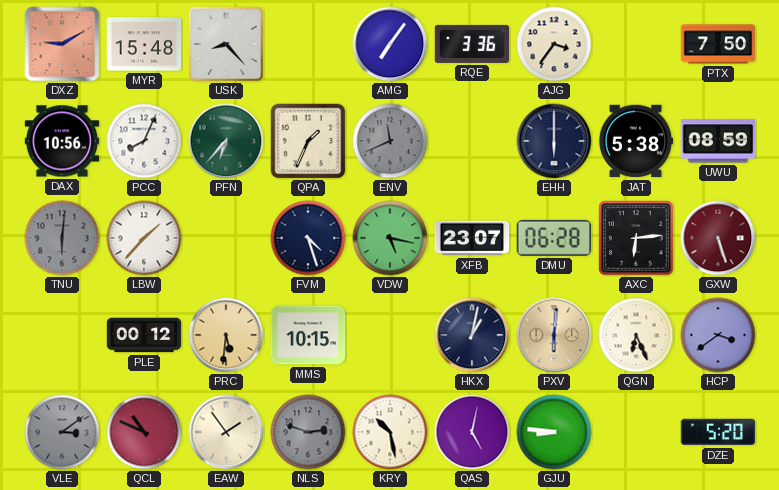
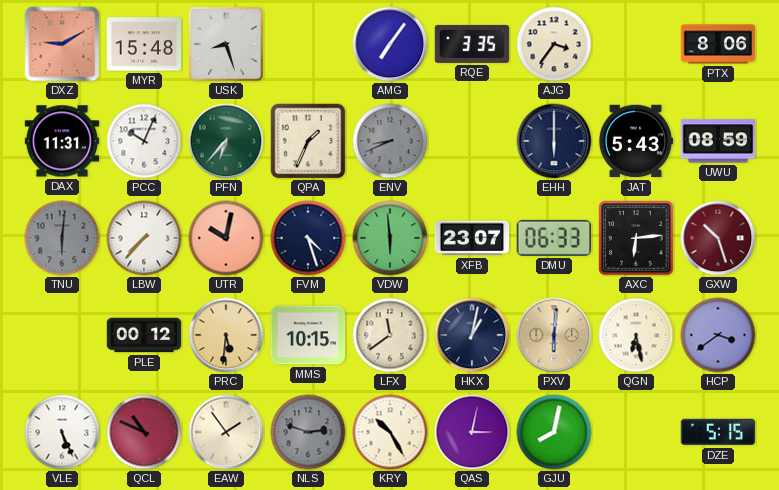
USK: 8:23 -> 8:27 (226, 44)
RQE: 3:36 -> 3:35 (472, 44)
PTX: 7:50 -> 8:06 (718, 44)
DAX: 10:56 -> 11:31 (62, 141)
PCC: 8:04 -> 10:04 (144, 141)
ENV: 11:41 -> 8:41 (390, 141)
JAT: 5:38 -> 5:43 (636, 141)
LBW: 1:37 -> 7:37 (144, 238)
UTR: none -> 10:02 (226, 238)
VDW: 5:17 -> 5:59 (390, 238)
DMU: 06:28 -> 06:33 (553, 238)
GXW: 5:27 -> 10:27 (718, 238)
LFX: none -> 11:39 (390, 335)
QGN: 6:26 -> 6:28 (636, 335)
VLE: 3:09 -> 5:26 (62, 432)
VLE dial: grey -> white (62, 432)
KRY: 10:28 -> 10:25 (390, 432)
QAS: 5:02 -> 3:02 (472, 432)
GJU: 8:46 -> 8:02 (554, 432)
DZE: 5:20 -> 5:15 (718, 432)
